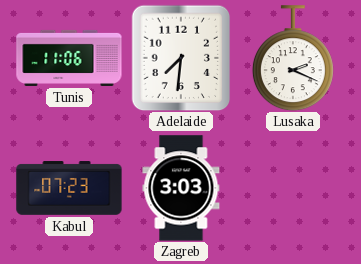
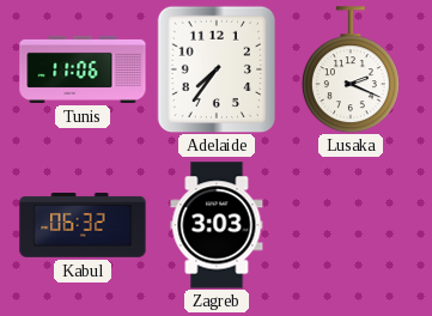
Adelaide: 7:31 -> 7:36 (217, 69)
Kabul: 07:23 -> 06:32 (83, 225)
